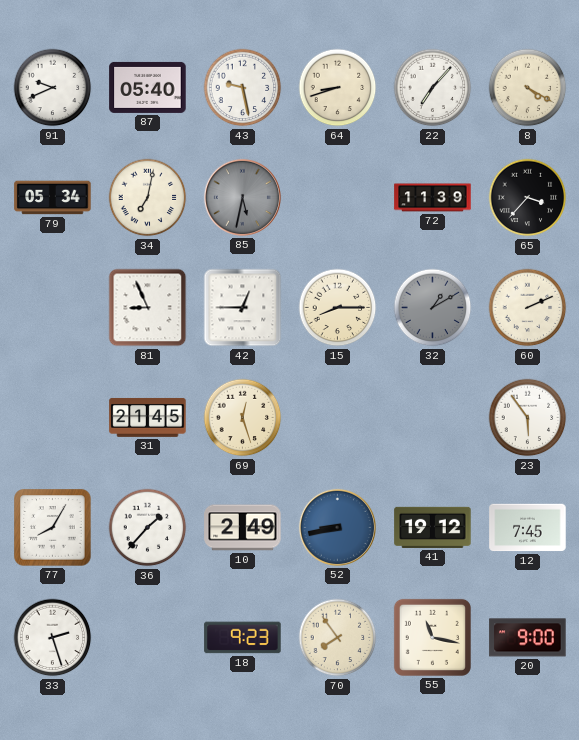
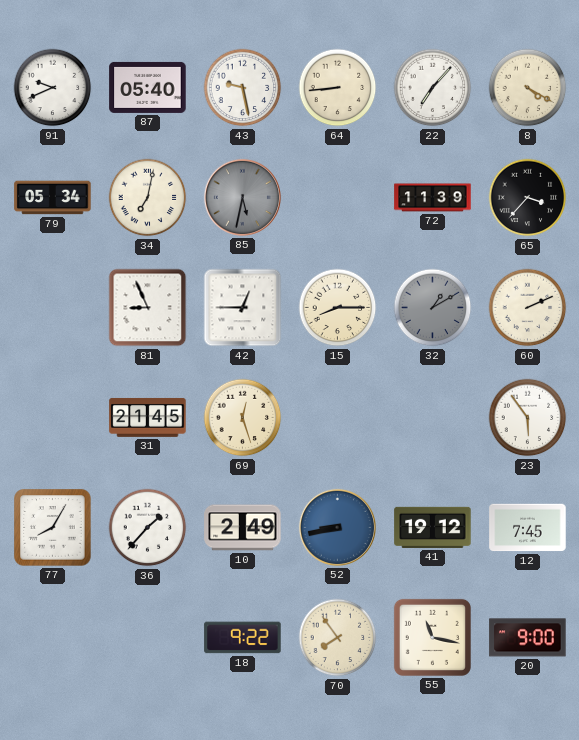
64: 8:42 -> 8:44 (338, 88)
33: 2:27 -> none (53, 638)
18: 9:23 -> 9:22 (243, 638)
